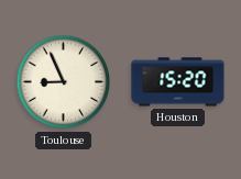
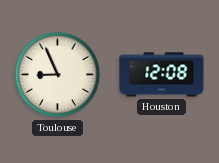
Houston: 15:20 -> 12:08 (162, 75)
